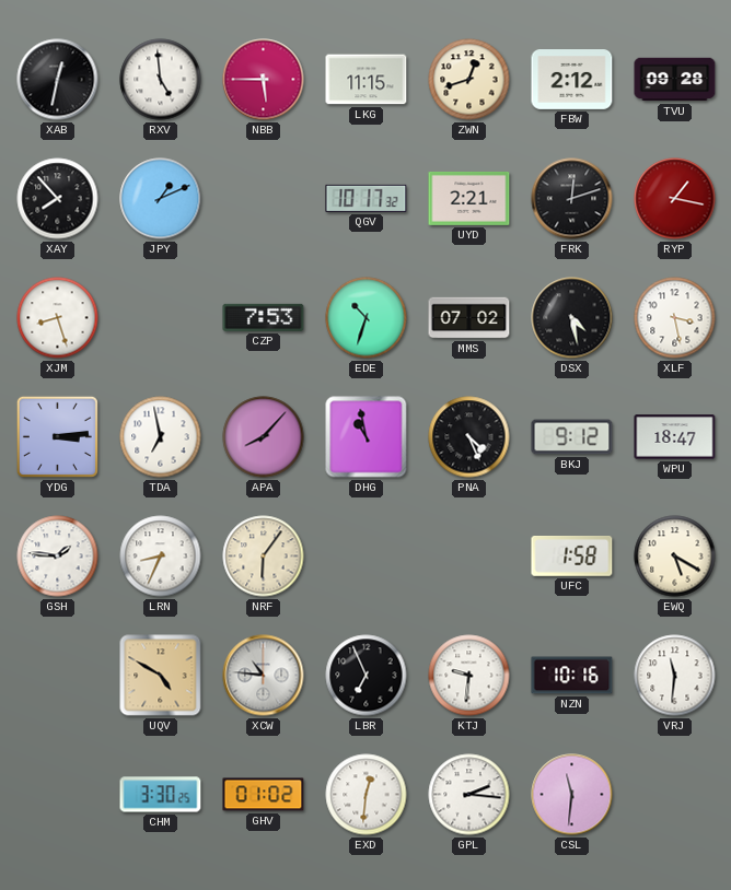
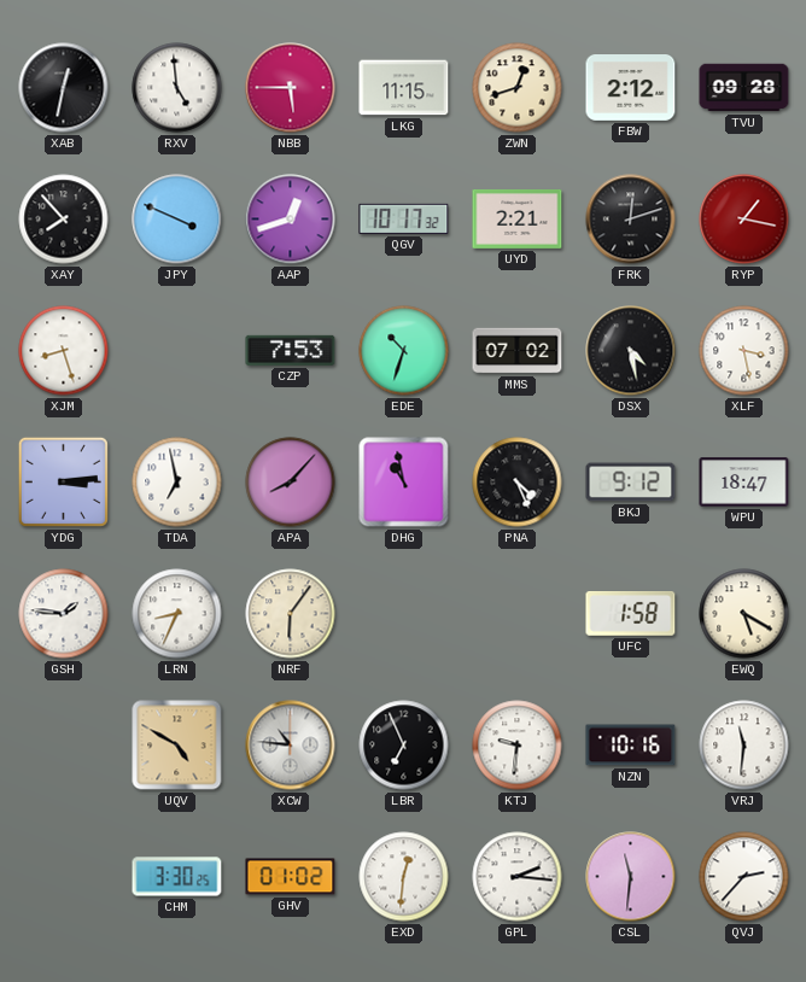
JPY: 1:11 -> 3:49 (177, 220)
AAP: none -> 12:42 (291, 220)
QVJ: none -> 2:37 (744, 877)
